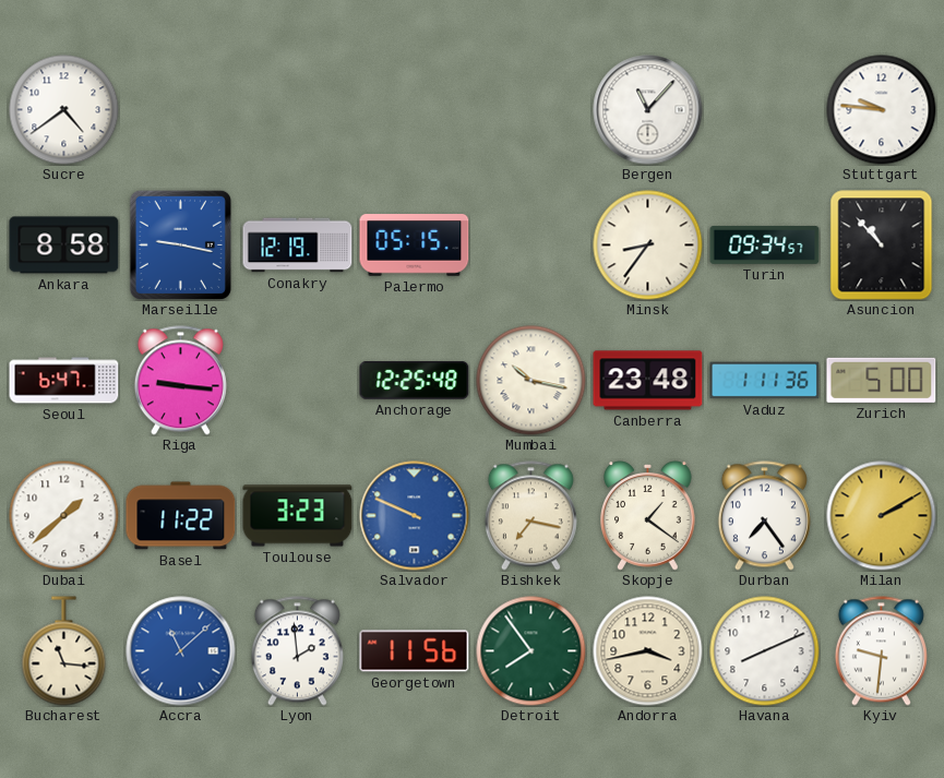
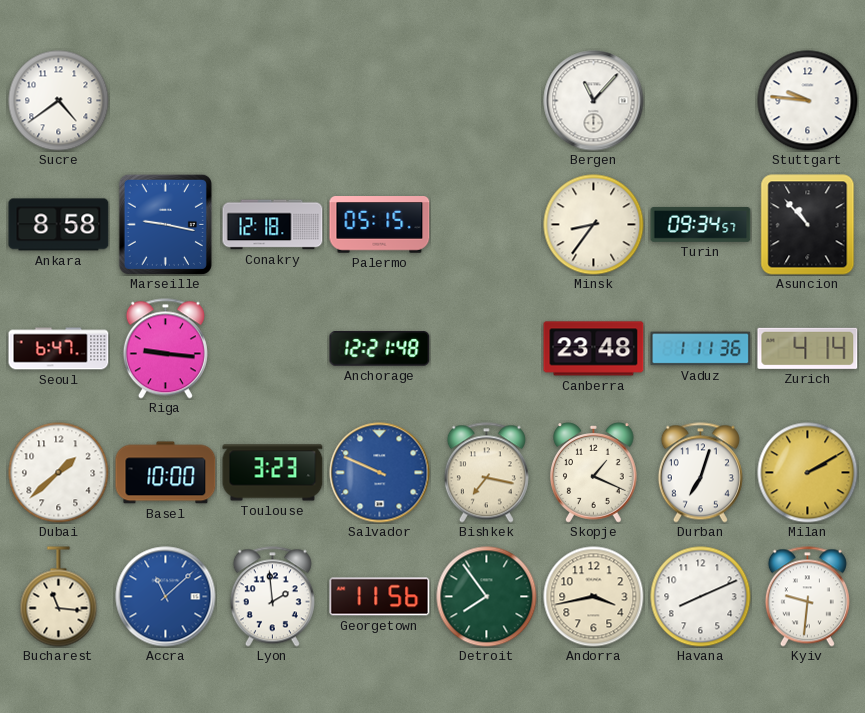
Conakry: 12:19 -> 12:18 (273, 225)
Anchorage: 12:25 -> 12:21 (380, 349)
Mumbai: 10:17 -> none (531, 381)
Zurich: 5:00 -> 4:14 (808, 348)
Basel: 11:22 -> 10:00 (166, 473)
Skopje: 1:21 -> 1:19 (594, 473)
Durban: 7:24 -> 7:03 (700, 473)
